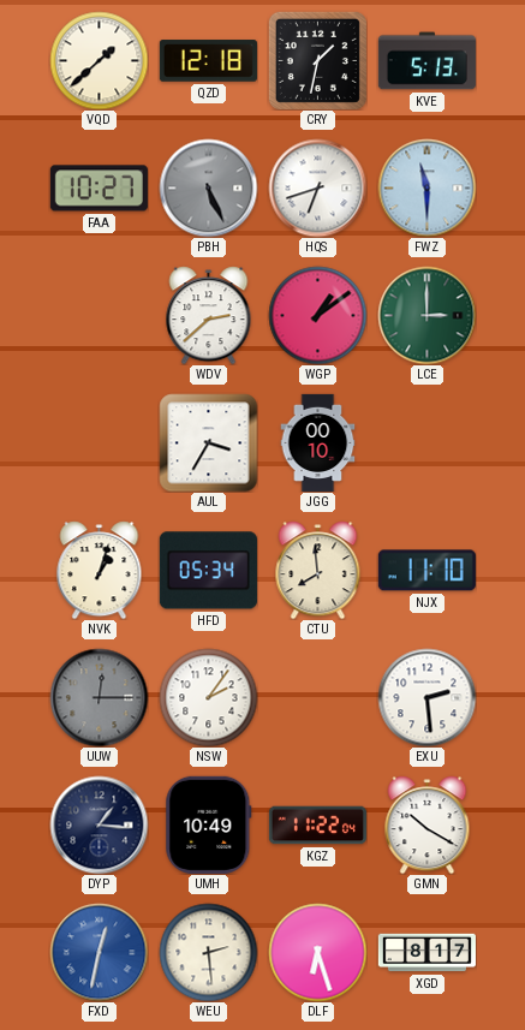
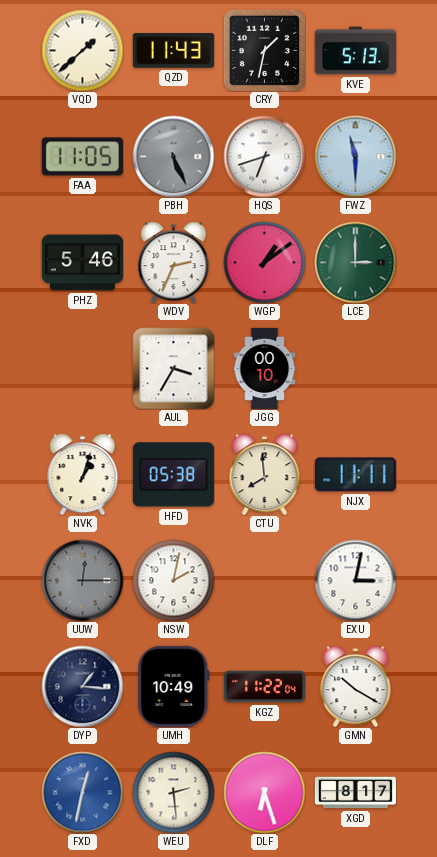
QZD: 12:18 -> 11:43 (173, 51)
FAA: 10:27 -> 11:05 (82, 157)
PHZ: none -> 5:46 (82, 263)
WDV: 2:38 -> 2:34 (174, 262)
HFD: 05:34 -> 05:38 (173, 475)
NJX: 11:10 -> 11:11 (355, 475)
NSW: 2:06 -> 2:02 (173, 580)
EXU: 2:29 -> 3:02 (355, 580)
